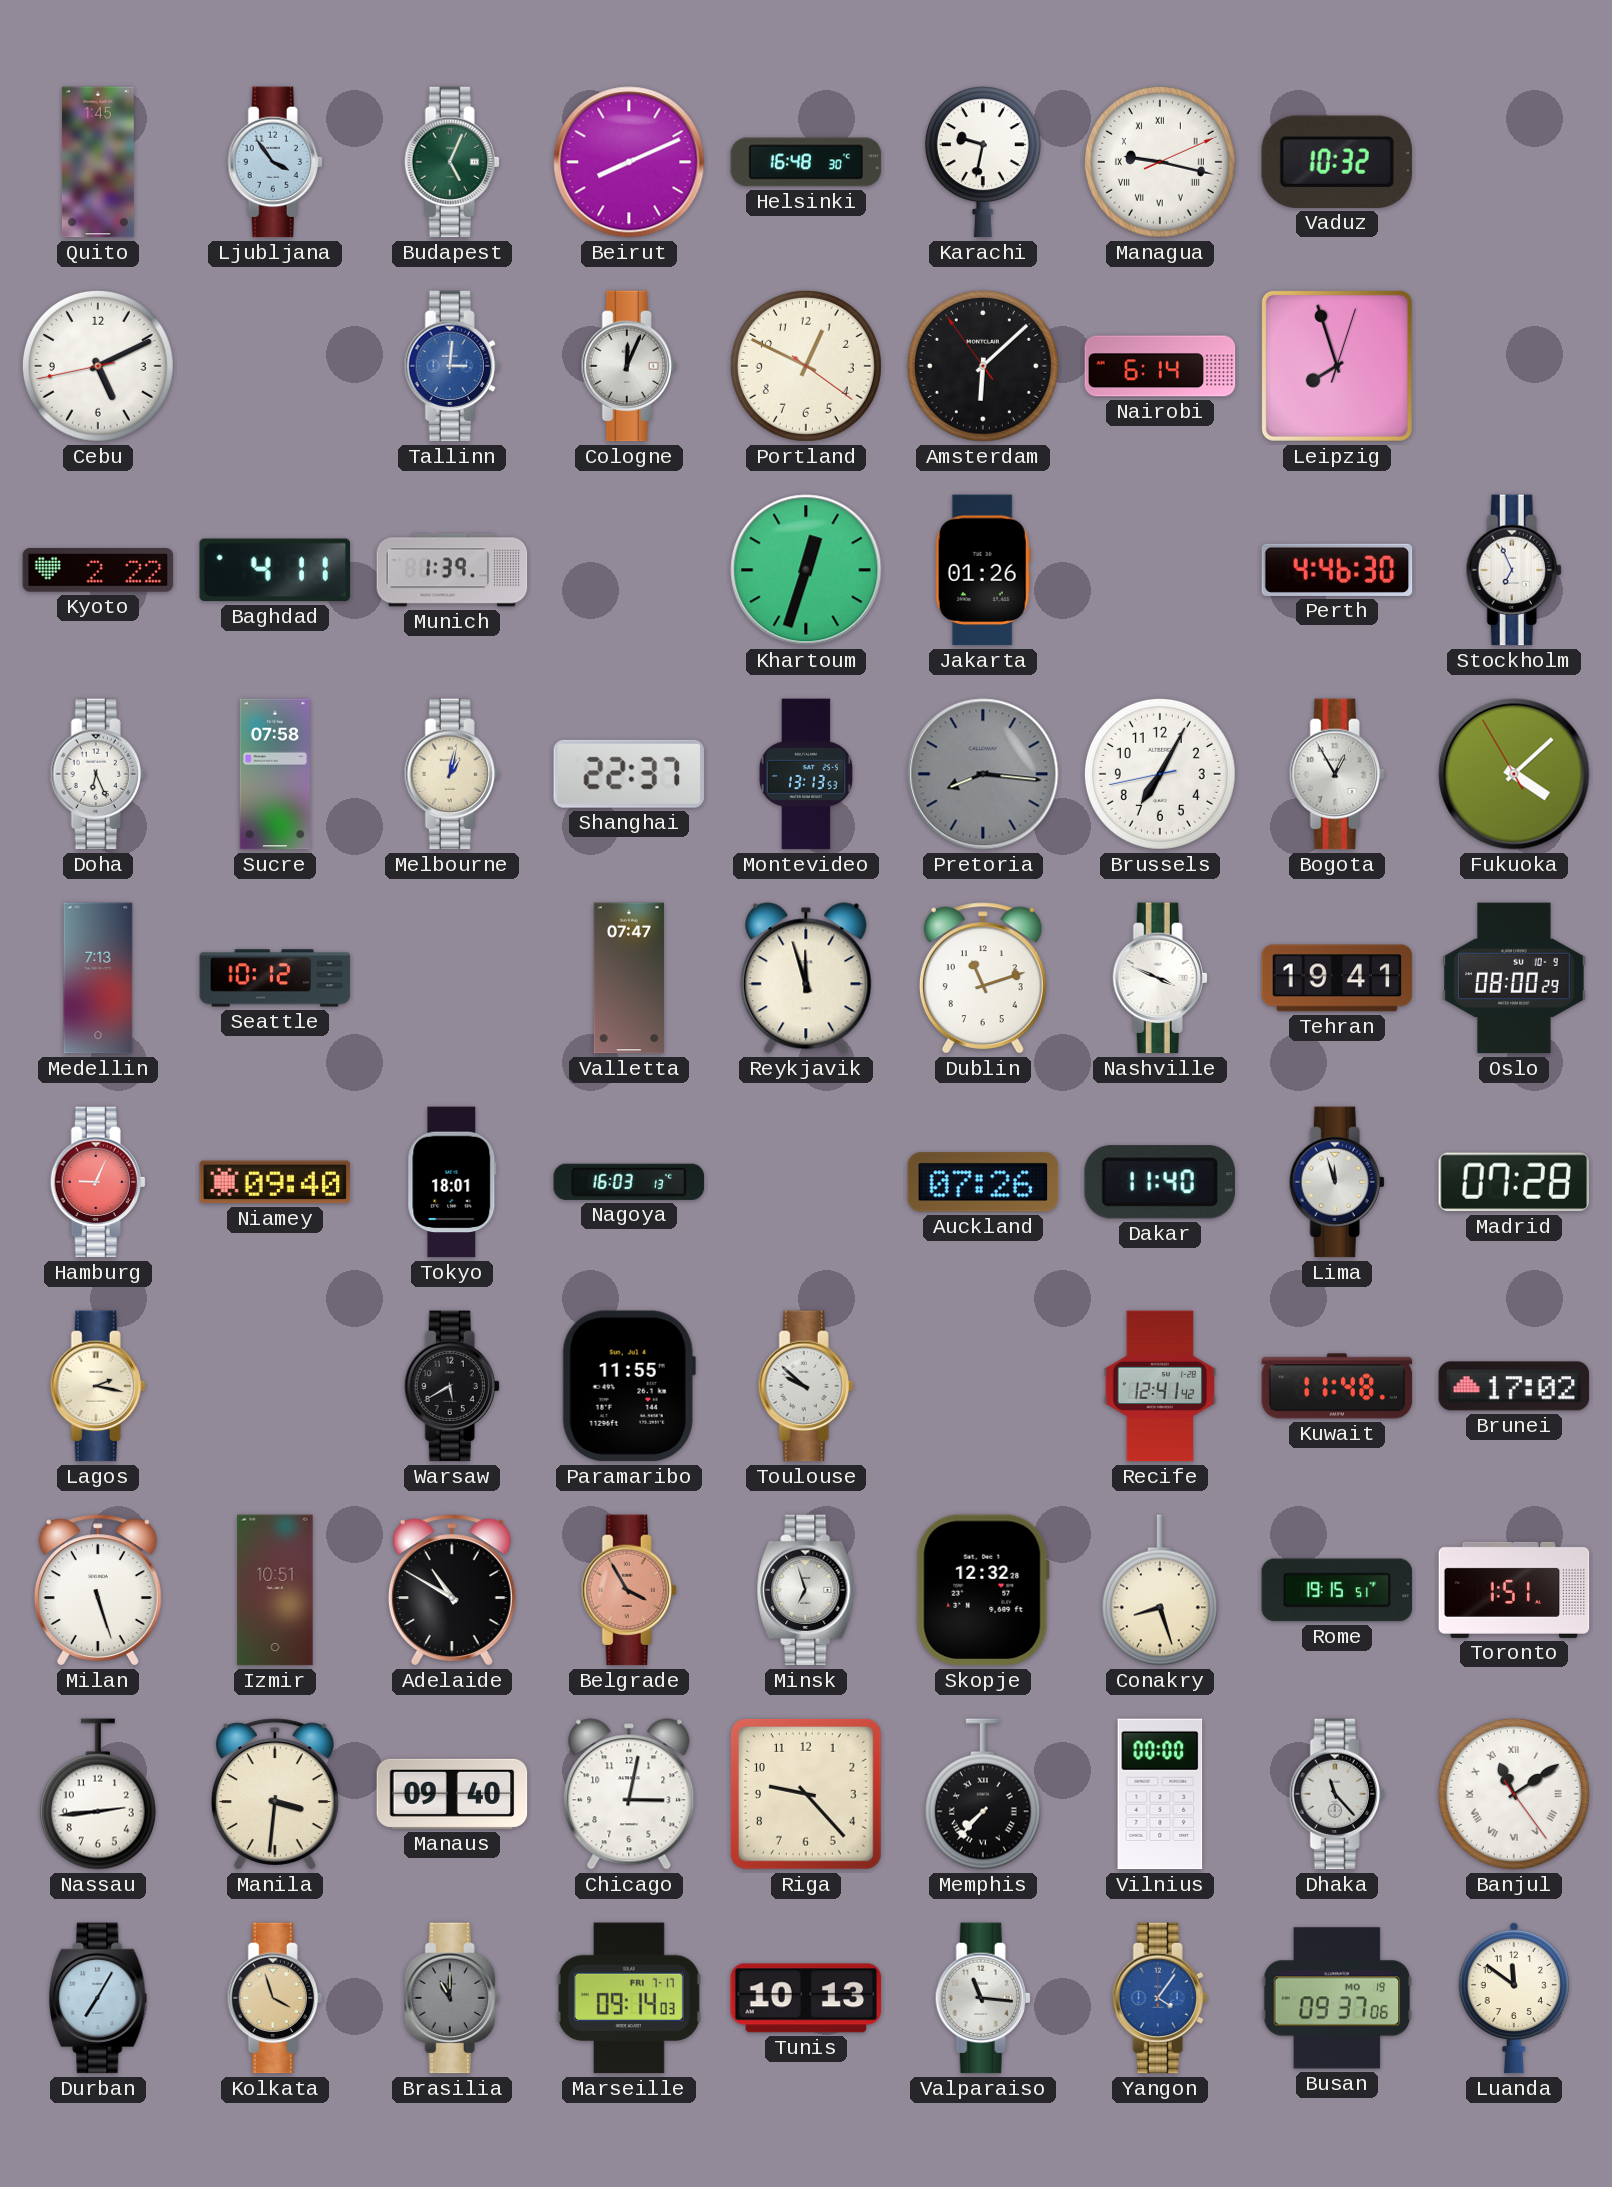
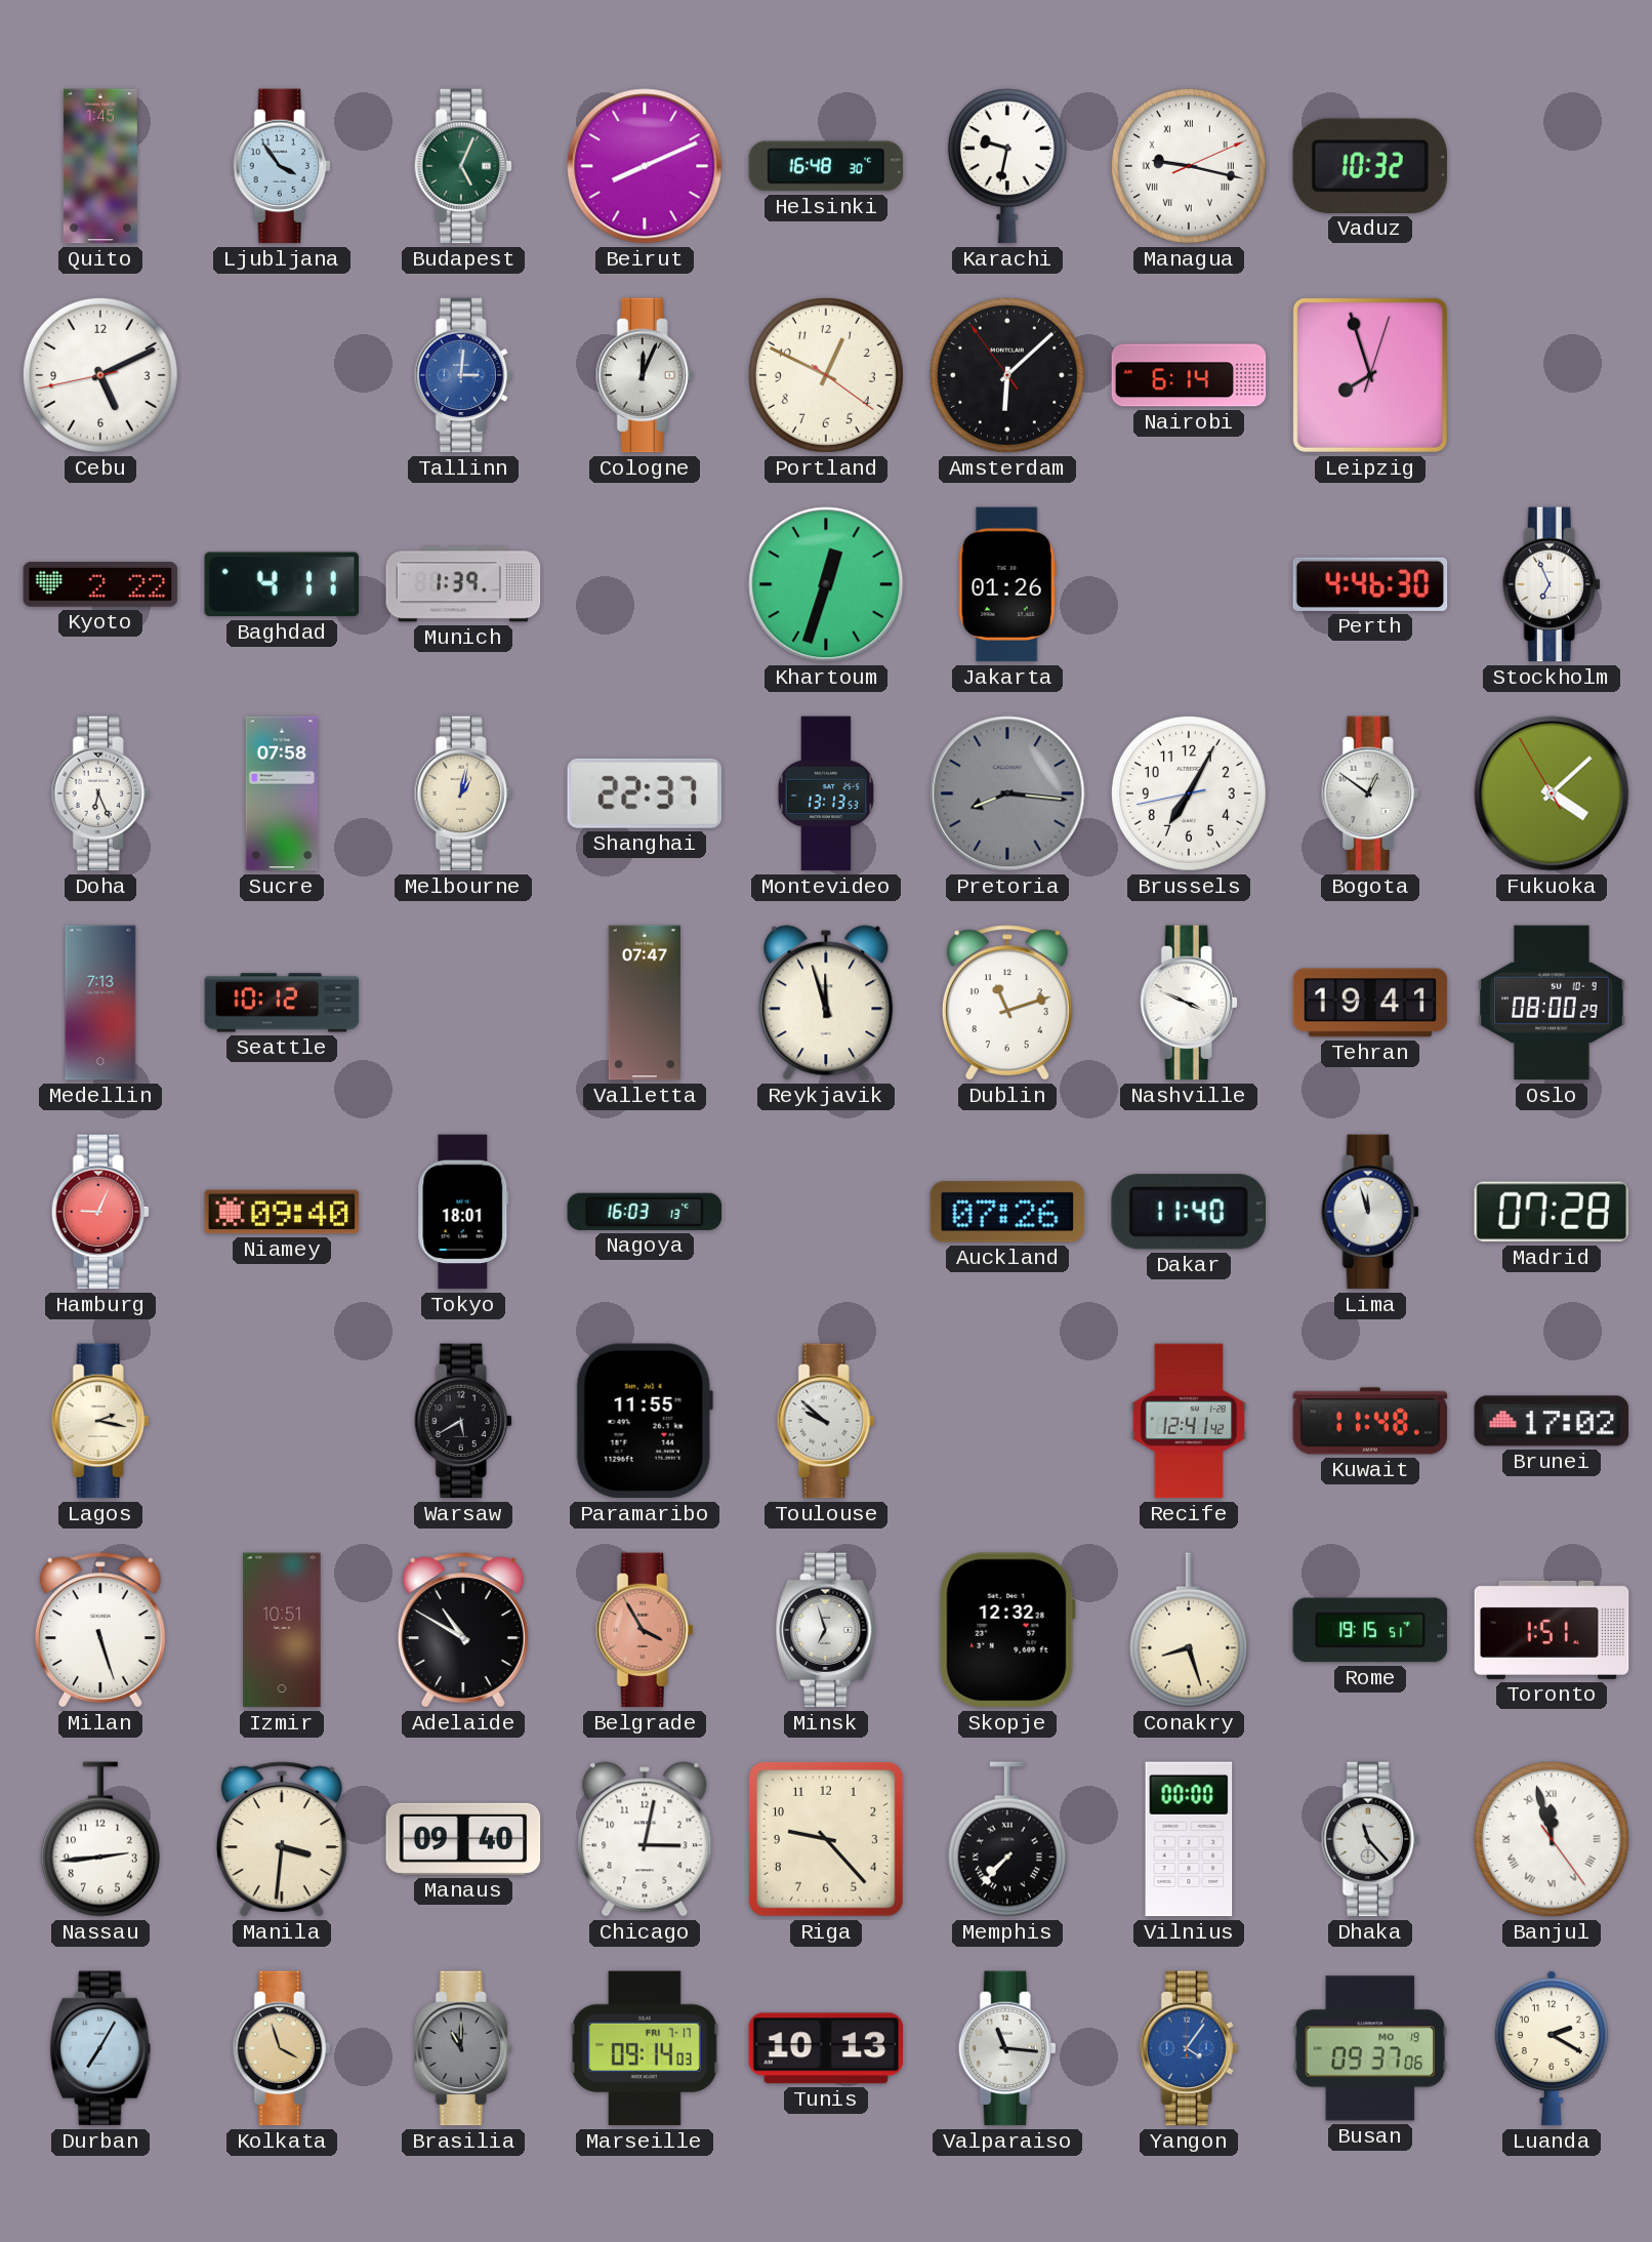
Bogota: 12:55 -> 12:51 (1370, 793)
Banjul: 11:09 -> 11:57 (1552, 1839)
Luanda: 11:51 -> 2:20 (1552, 2048)
